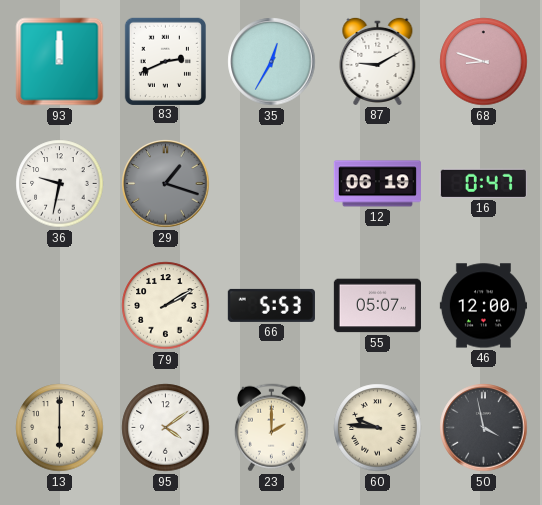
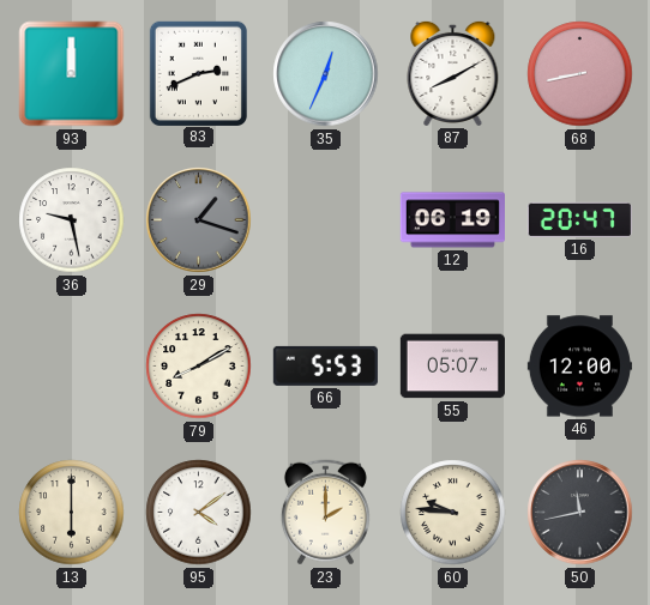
35: 12:35 -> 12:34 (326, 74)
87: 9:10 -> 8:10 (453, 73)
68: 8:48 -> 8:43 (580, 74)
36: 9:32 -> 9:28 (72, 220)
16: 0:47 -> 20:47 (579, 219)
79: 2:10 -> 8:10 (199, 367)
50: 3:58 -> 11:43 (580, 513)
